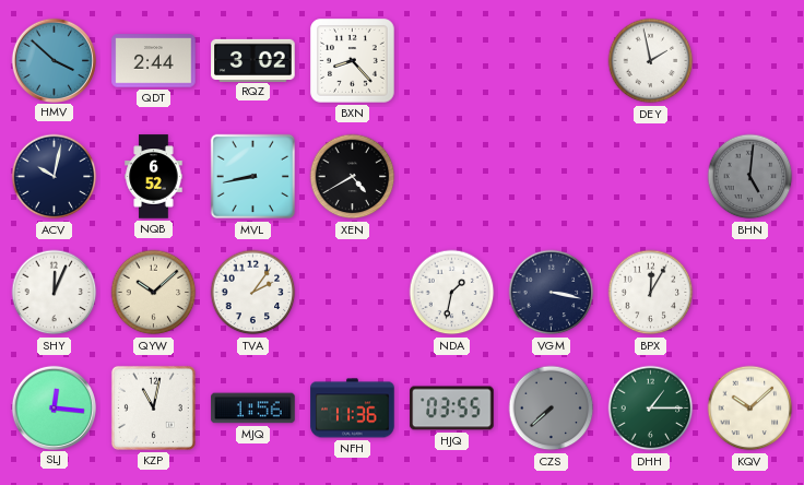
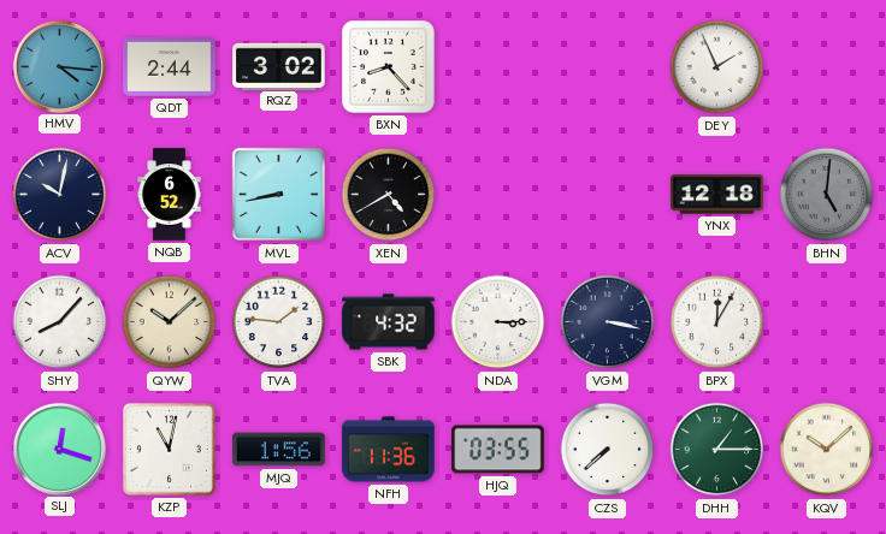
HMV: 3:52 -> 4:16 (59, 66)
DEY: 1:58 -> 1:56 (717, 67)
YNX: none -> 12:18 (717, 195)
SHY: 12:04 -> 8:07 (60, 322)
TVA: 2:06 -> 1:46 (279, 322)
SBK: none -> 4:32 (389, 322)
NDA: 1:32 -> 3:15 (498, 322)
SLJ: 12:16 -> 12:18 (59, 449)
CZS dial: grey -> white (608, 450)
